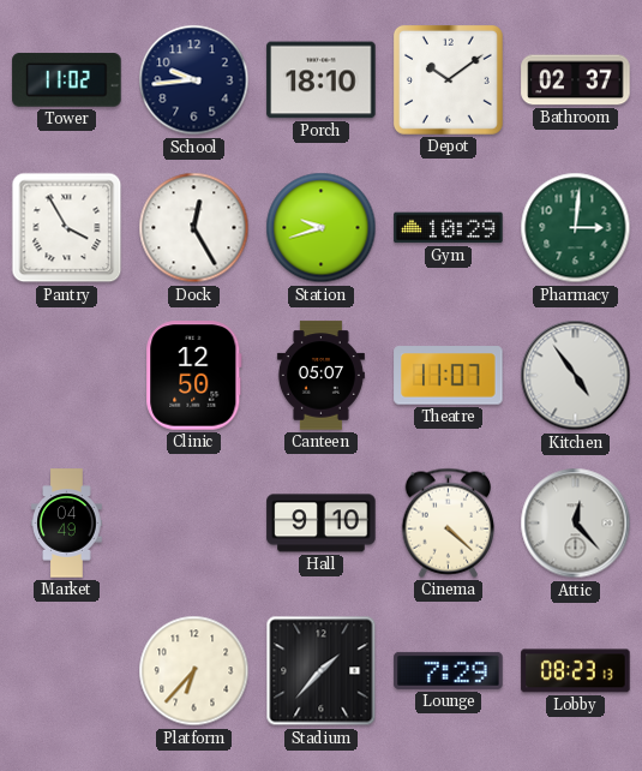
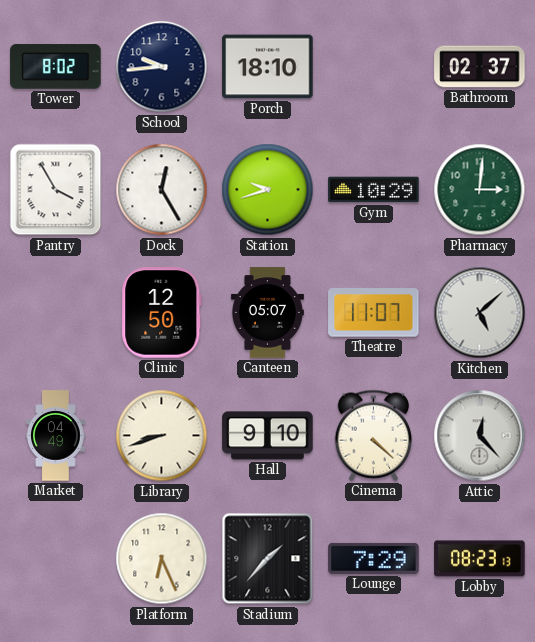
Tower: 11:02 -> 8:02 (56, 67)
Depot: 10:09 -> none (448, 79)
Kitchen: 4:54 -> 5:08 (480, 313)
Library: none -> 8:42 (162, 436)
Platform: 6:37 -> 6:26 (162, 559)
